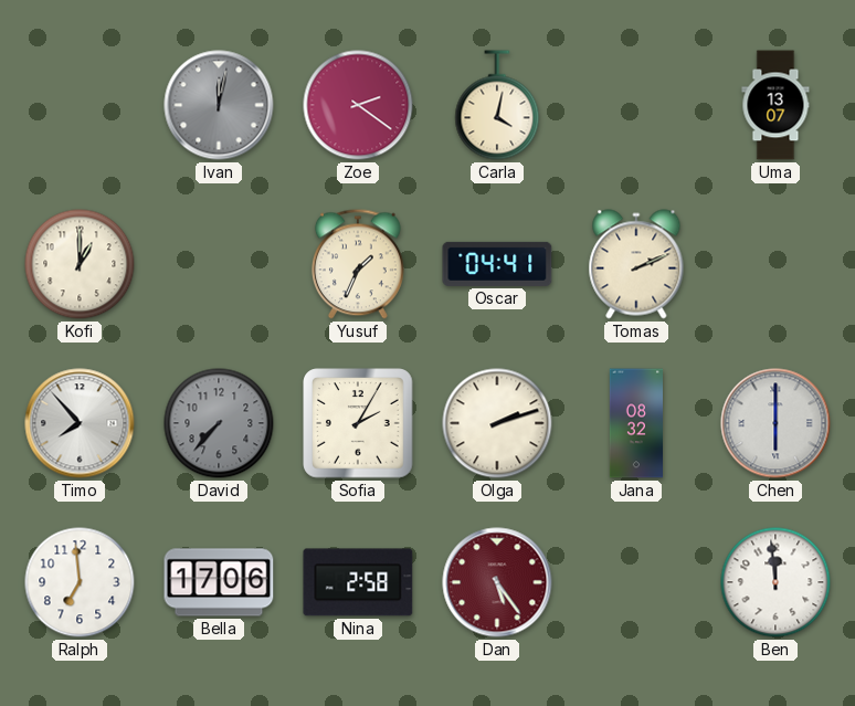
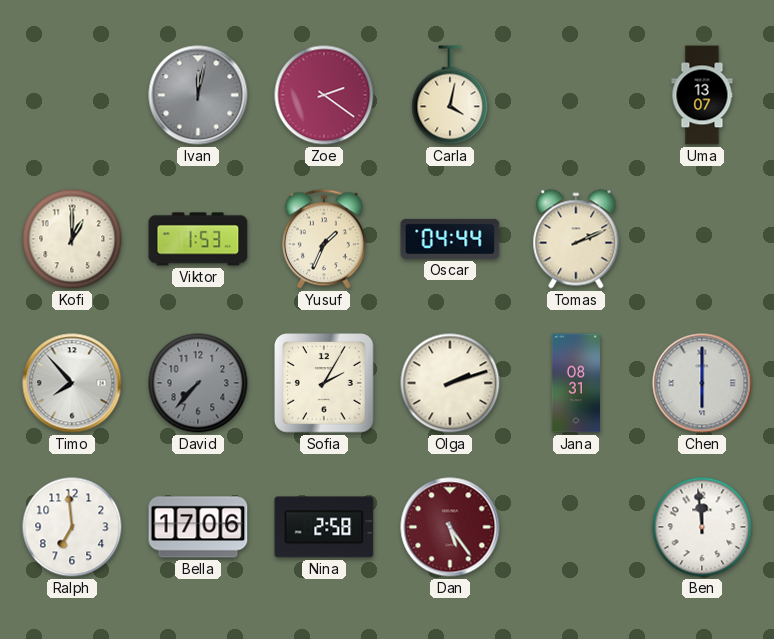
Viktor: none -> 1:53 (198, 239)
Oscar: 04:41 -> 04:44 (450, 239)
Jana: 08:32 -> 08:31 (575, 383)
